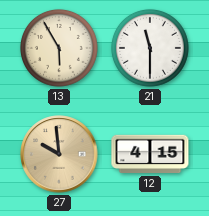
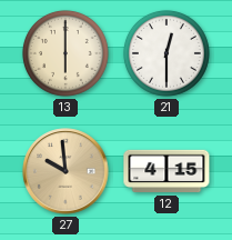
13: 5:55 -> 6:00 (65, 53)
21: 11:30 -> 12:30 (167, 53)
